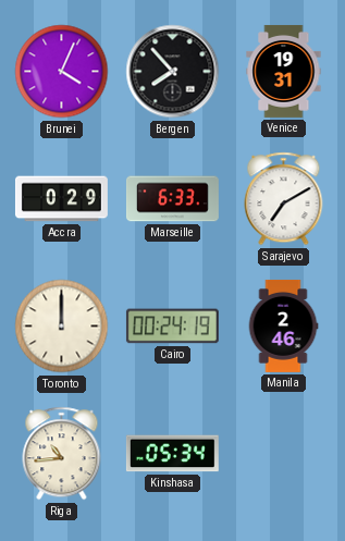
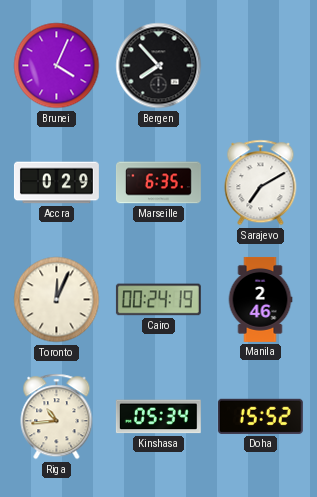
Venice: 19:31 -> none (284, 71)
Marseille: 6:33 -> 6:35 (158, 183)
Toronto: 12:00 -> 12:04 (57, 300)
Doha: none -> 15:52 (260, 416)
